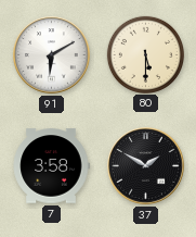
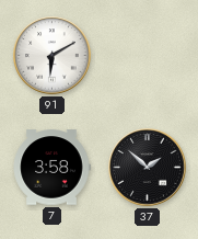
80: 5:30 -> none (145, 54)
37: 1:50 -> 1:52 (148, 168)
